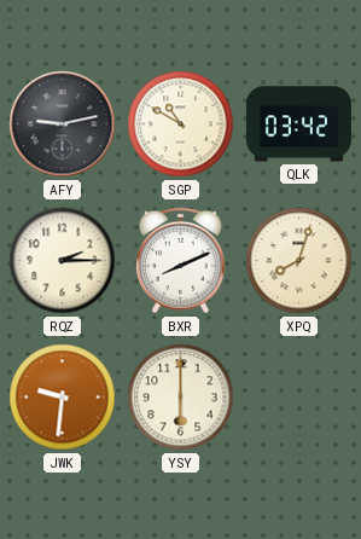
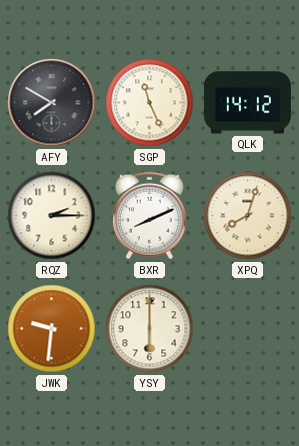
AFY: 9:13 -> 7:50 (52, 103)
SGP: 10:50 -> 11:26 (150, 103)
QLK: 03:42 -> 14:12 (247, 103)
